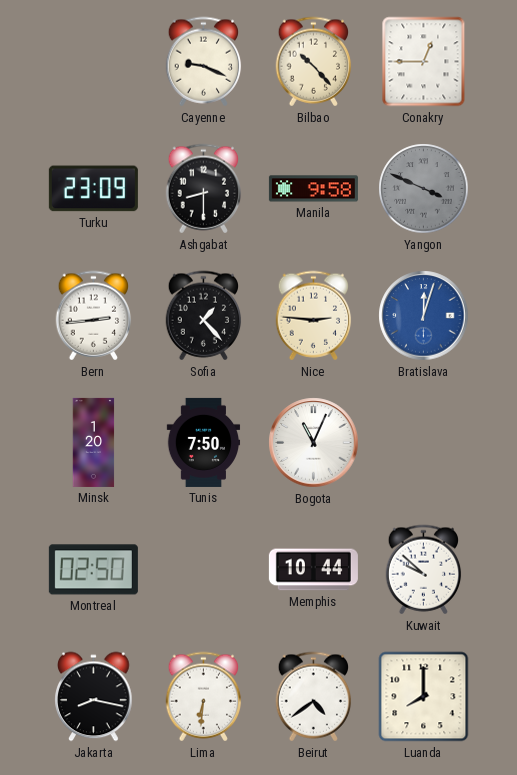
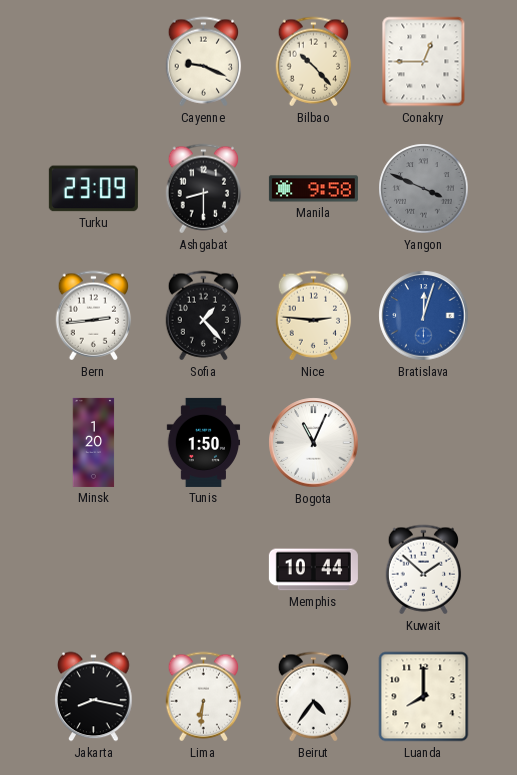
Tunis: 7:50 -> 1:50 (204, 442)
Montreal: 02:50 -> none (93, 570)
Kuwait: 9:52 -> 1:52 (424, 570)
Beirut: 4:39 -> 4:36 (314, 697)
